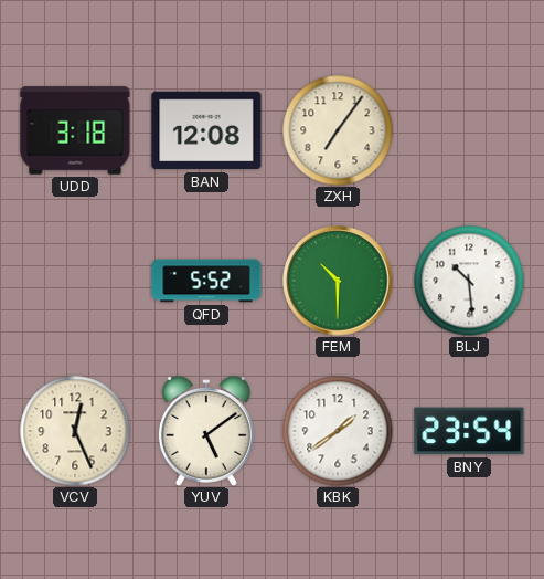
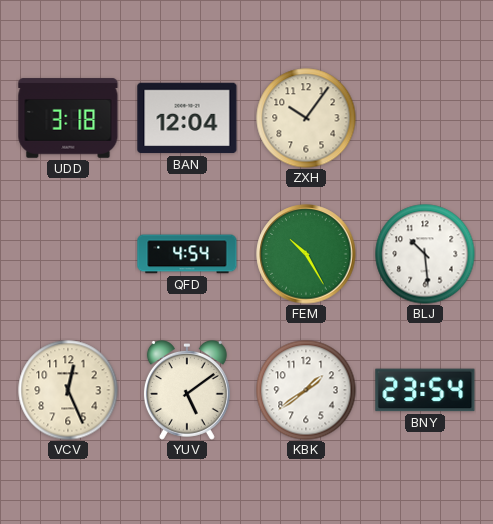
BAN: 12:08 -> 12:04 (187, 118)
ZXH: 7:06 -> 10:06 (306, 118)
QFD: 5:52 -> 4:54 (187, 254)
FEM: 10:30 -> 10:25 (306, 254)
